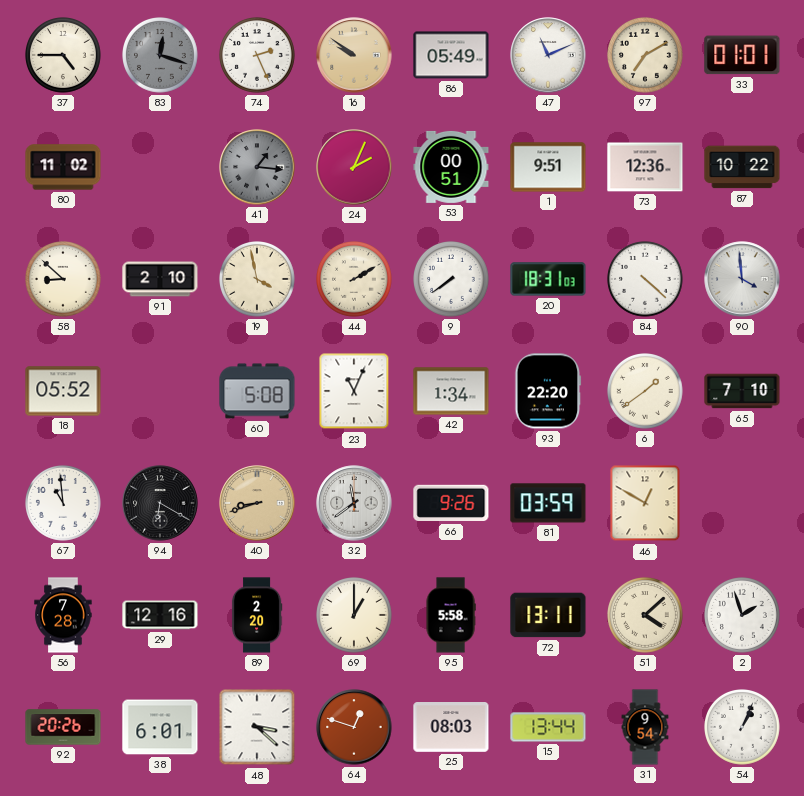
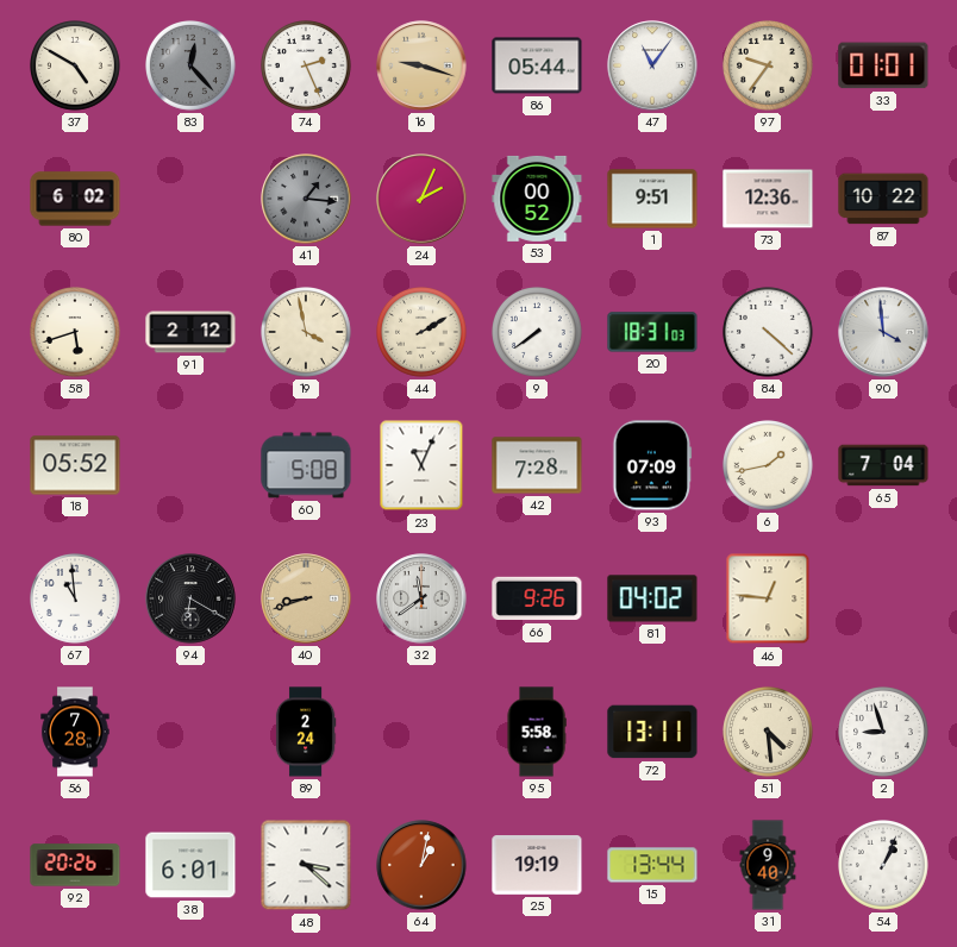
37: 4:45 -> 4:50 (76, 67)
83: 12:18 -> 12:23 (192, 67)
16: 9:51 -> 9:18 (421, 65)
86: 05:49 -> 05:44 (537, 65)
47: 11:11 -> 11:06 (652, 65)
97: 7:10 -> 9:36 (769, 67)
80: 11:02 -> 6:02 (75, 199)
53: 00:51 -> 00:52 (537, 199)
58: 8:52 -> 5:42 (76, 333)
91: 2:10 -> 2:12 (190, 332)
42: 1:34 -> 7:28 (537, 465)
93: 22:20 -> 07:09 (652, 465)
6: 1:39 -> 1:43 (769, 466)
65: 7:10 -> 7:04 (883, 465)
81: 03:59 -> 04:02 (652, 598)
46: 12:50 -> 12:46 (768, 598)
29: 12:16 -> none (160, 615)
89: 2:20 -> 2:24 (306, 732)
69: 1:00 -> none (355, 616)
51: 4:08 -> 4:29 (769, 733)
2: 1:57 -> 8:57 (884, 733)
64: 12:48 -> 1:02 (421, 865)
25: 08:03 -> 19:19 (537, 866)
31: 9:54 -> 9:40 (768, 865)
